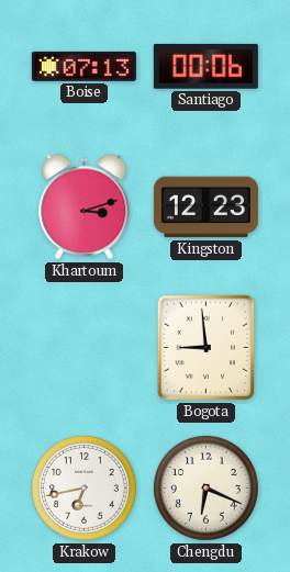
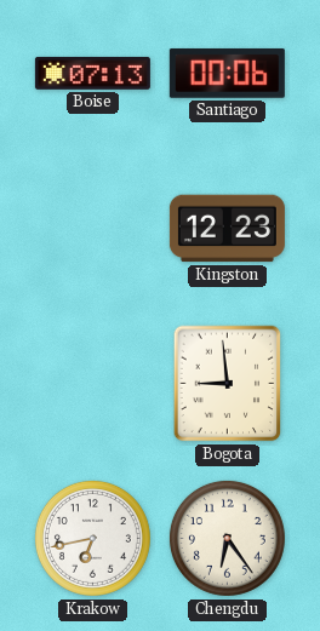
Khartoum: 3:12 -> none (85, 208)
Chengdu: 6:19 -> 6:24 (227, 538)
